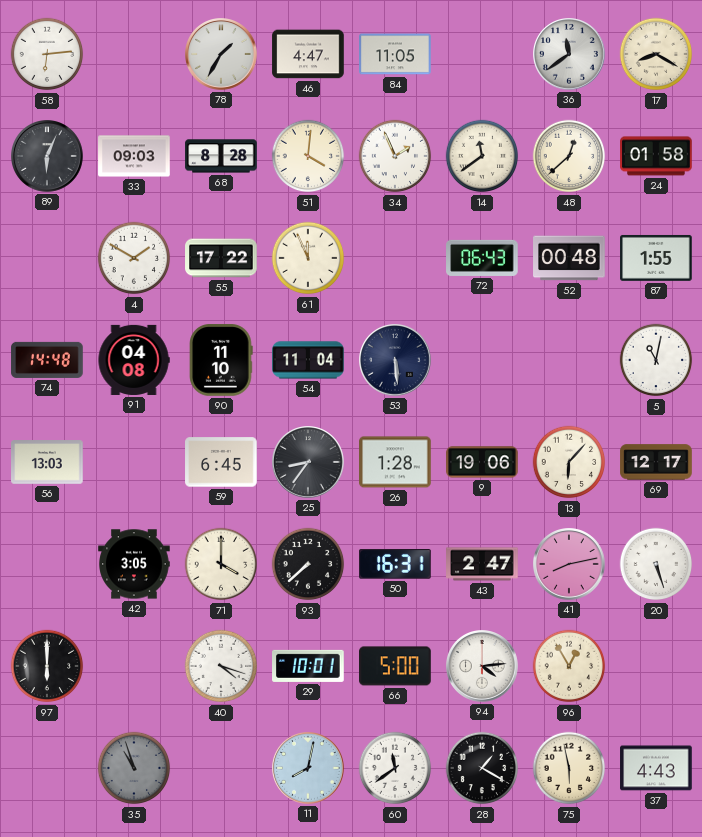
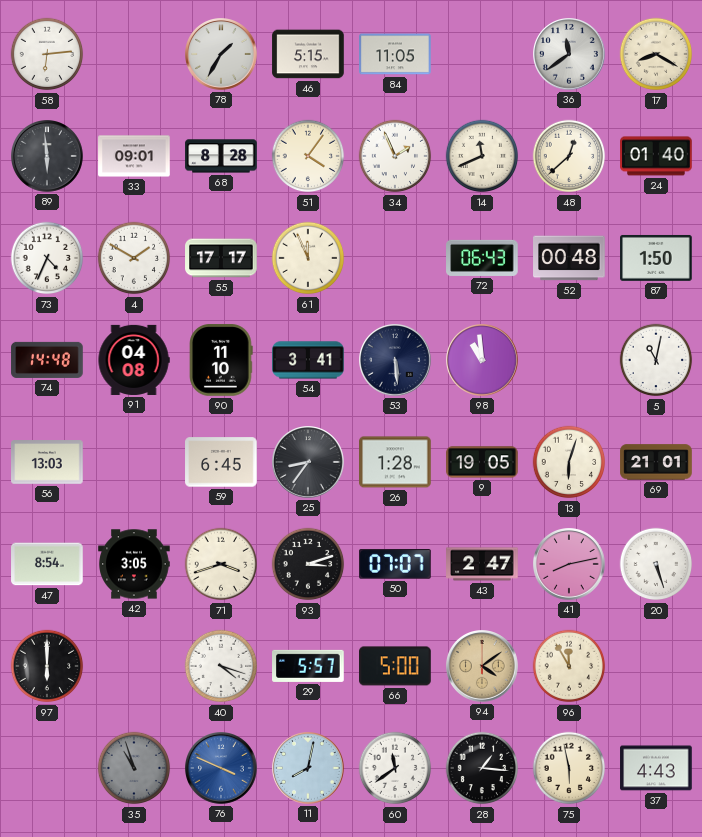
46: 4:47 -> 5:15 (308, 54)
89: 6:04 -> 5:59 (48, 157)
33: 09:03 -> 09:01 (134, 156)
51: 4:01 -> 4:06 (308, 156)
14: 11:39 -> 11:41 (482, 156)
24: 01:58 -> 01:40 (656, 156)
73: none -> 4:34 (47, 258)
55: 17:22 -> 17:17 (221, 258)
87: 1:55 -> 1:50 (656, 258)
54: 11:04 -> 3:41 (308, 360)
98: none -> 10:59 (483, 361)
9: 19:06 -> 19:05 (482, 462)
13: 6:07 -> 6:03 (569, 462)
69: 12:17 -> 21:01 (656, 462)
47: none -> 8:54 (47, 564)
71: 4:00 -> 3:42 (221, 564)
93: 7:38 -> 3:12 (308, 564)
50: 16:31 -> 07:07 (396, 564)
29: 10:01 -> 5:57 (308, 666)
94: 4:14 -> 4:09 (483, 667)
94 dial: white -> champagne (483, 667)
96: 12:55 -> 11:55 (569, 666)
76: none -> 3:49 (222, 769)
28: 1:20 -> 1:16 (482, 768)
